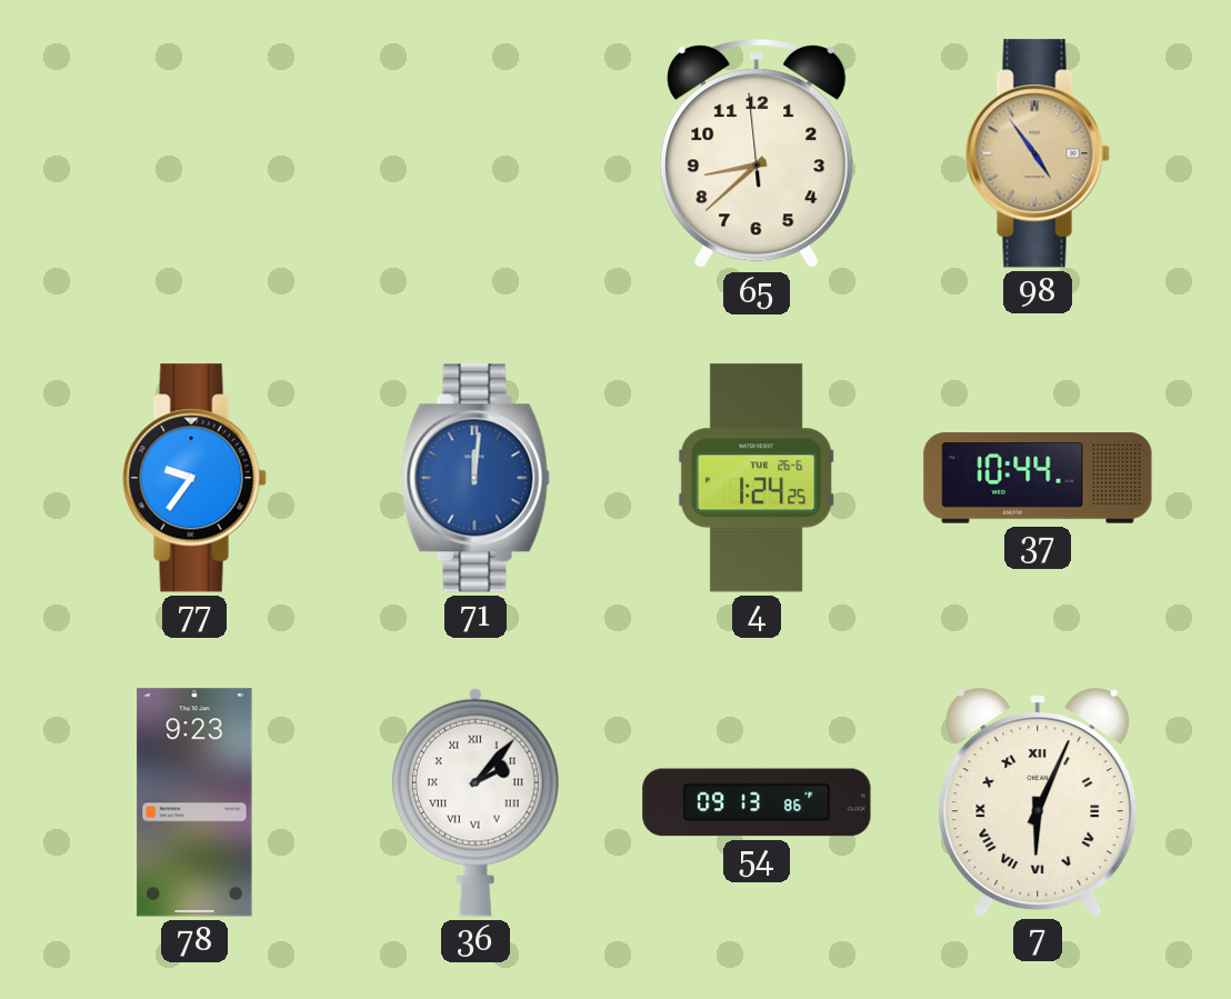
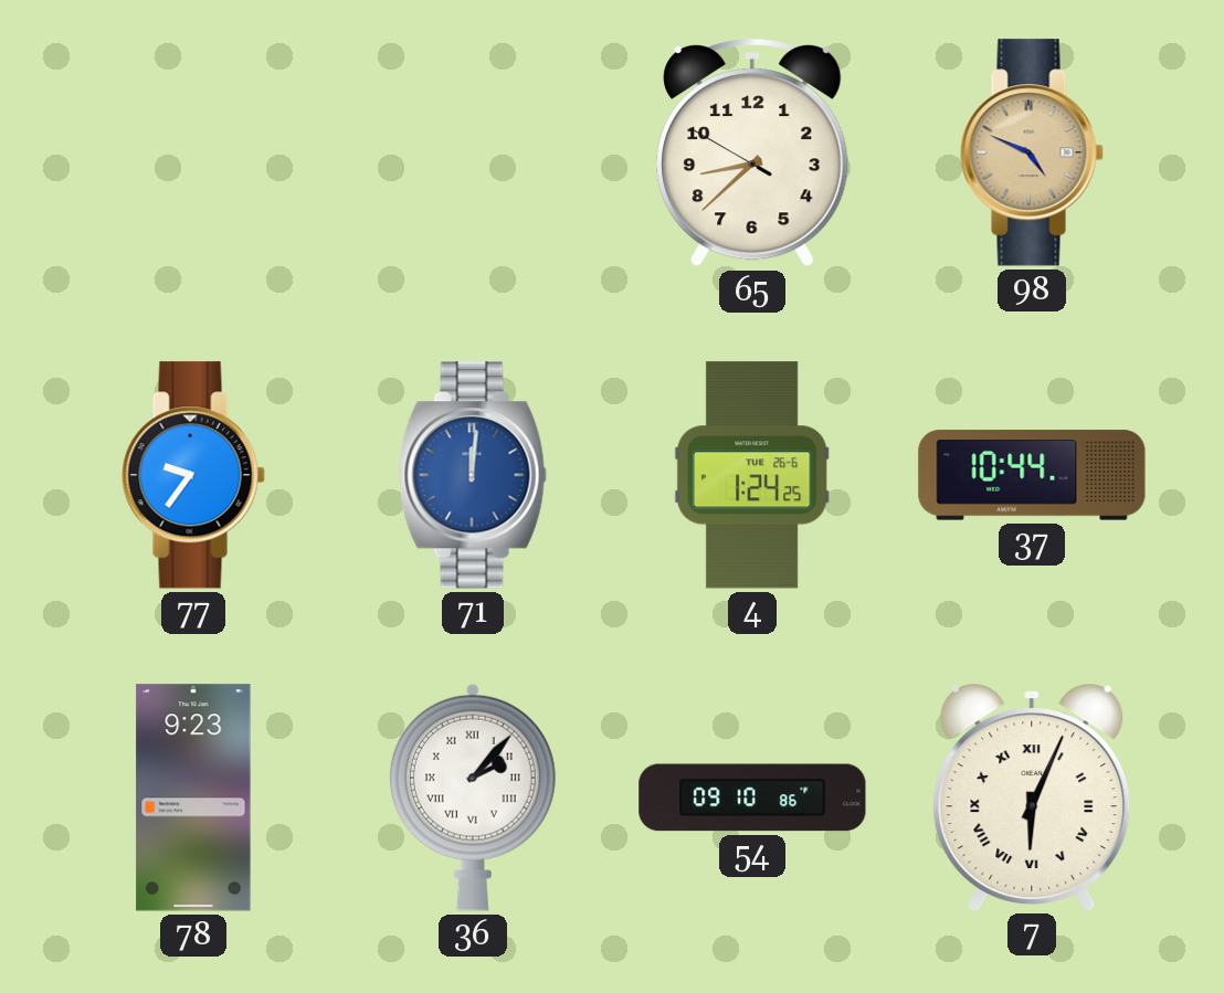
65: 8:37:59 -> 8:37:50 (752, 152)
98: 4:54 -> 4:49 (1032, 152)
54: 09:13 -> 09:10 (752, 797)
